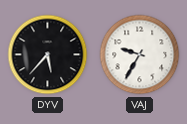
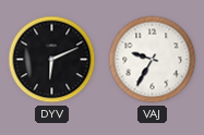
DYV: 5:37 -> 6:11 (52, 60)
